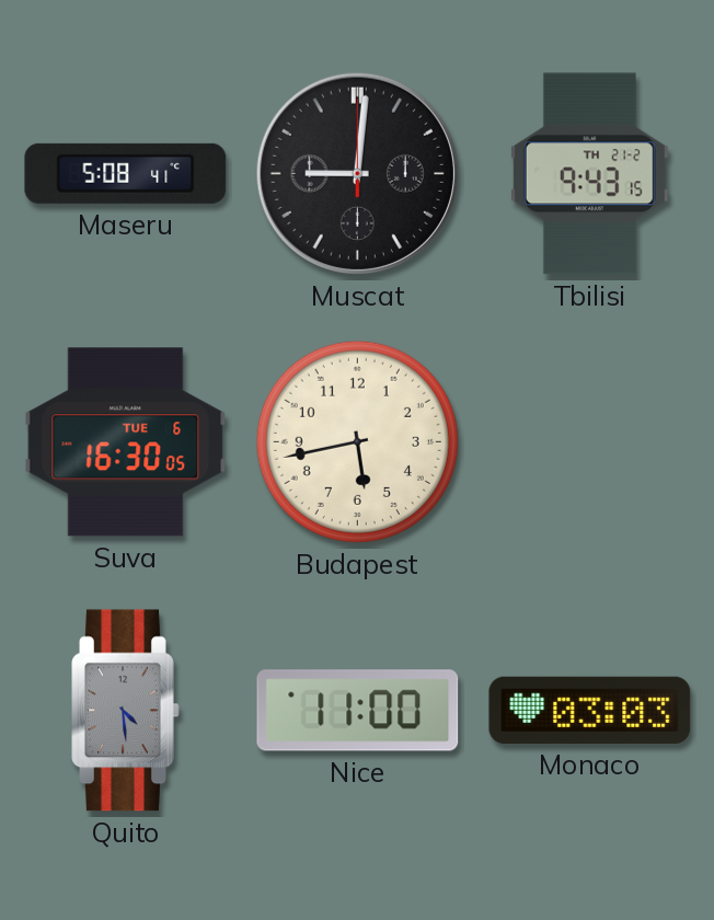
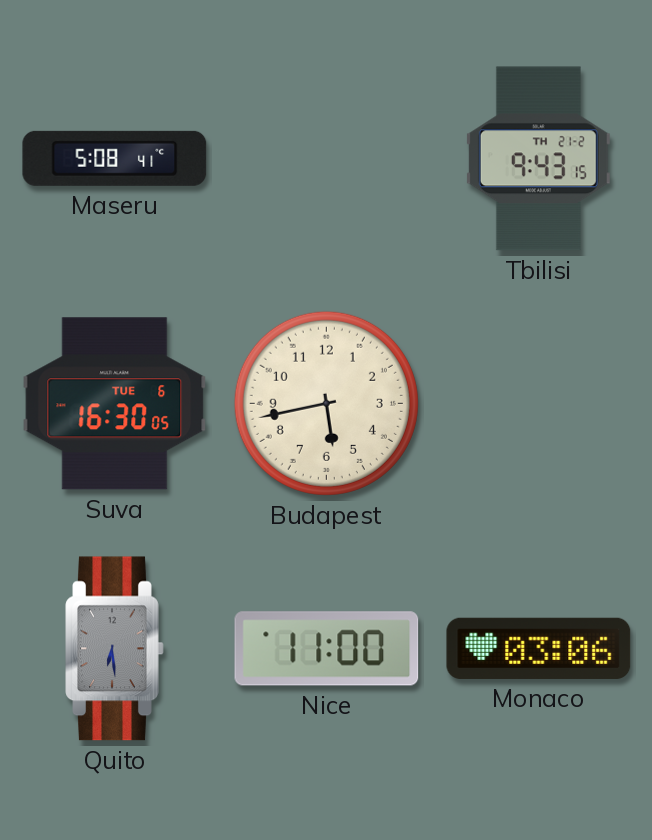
Muscat: 9:01 -> none (357, 173)
Quito: 4:29 -> 6:29 (115, 649)
Monaco: 03:03 -> 03:06 (539, 648)
